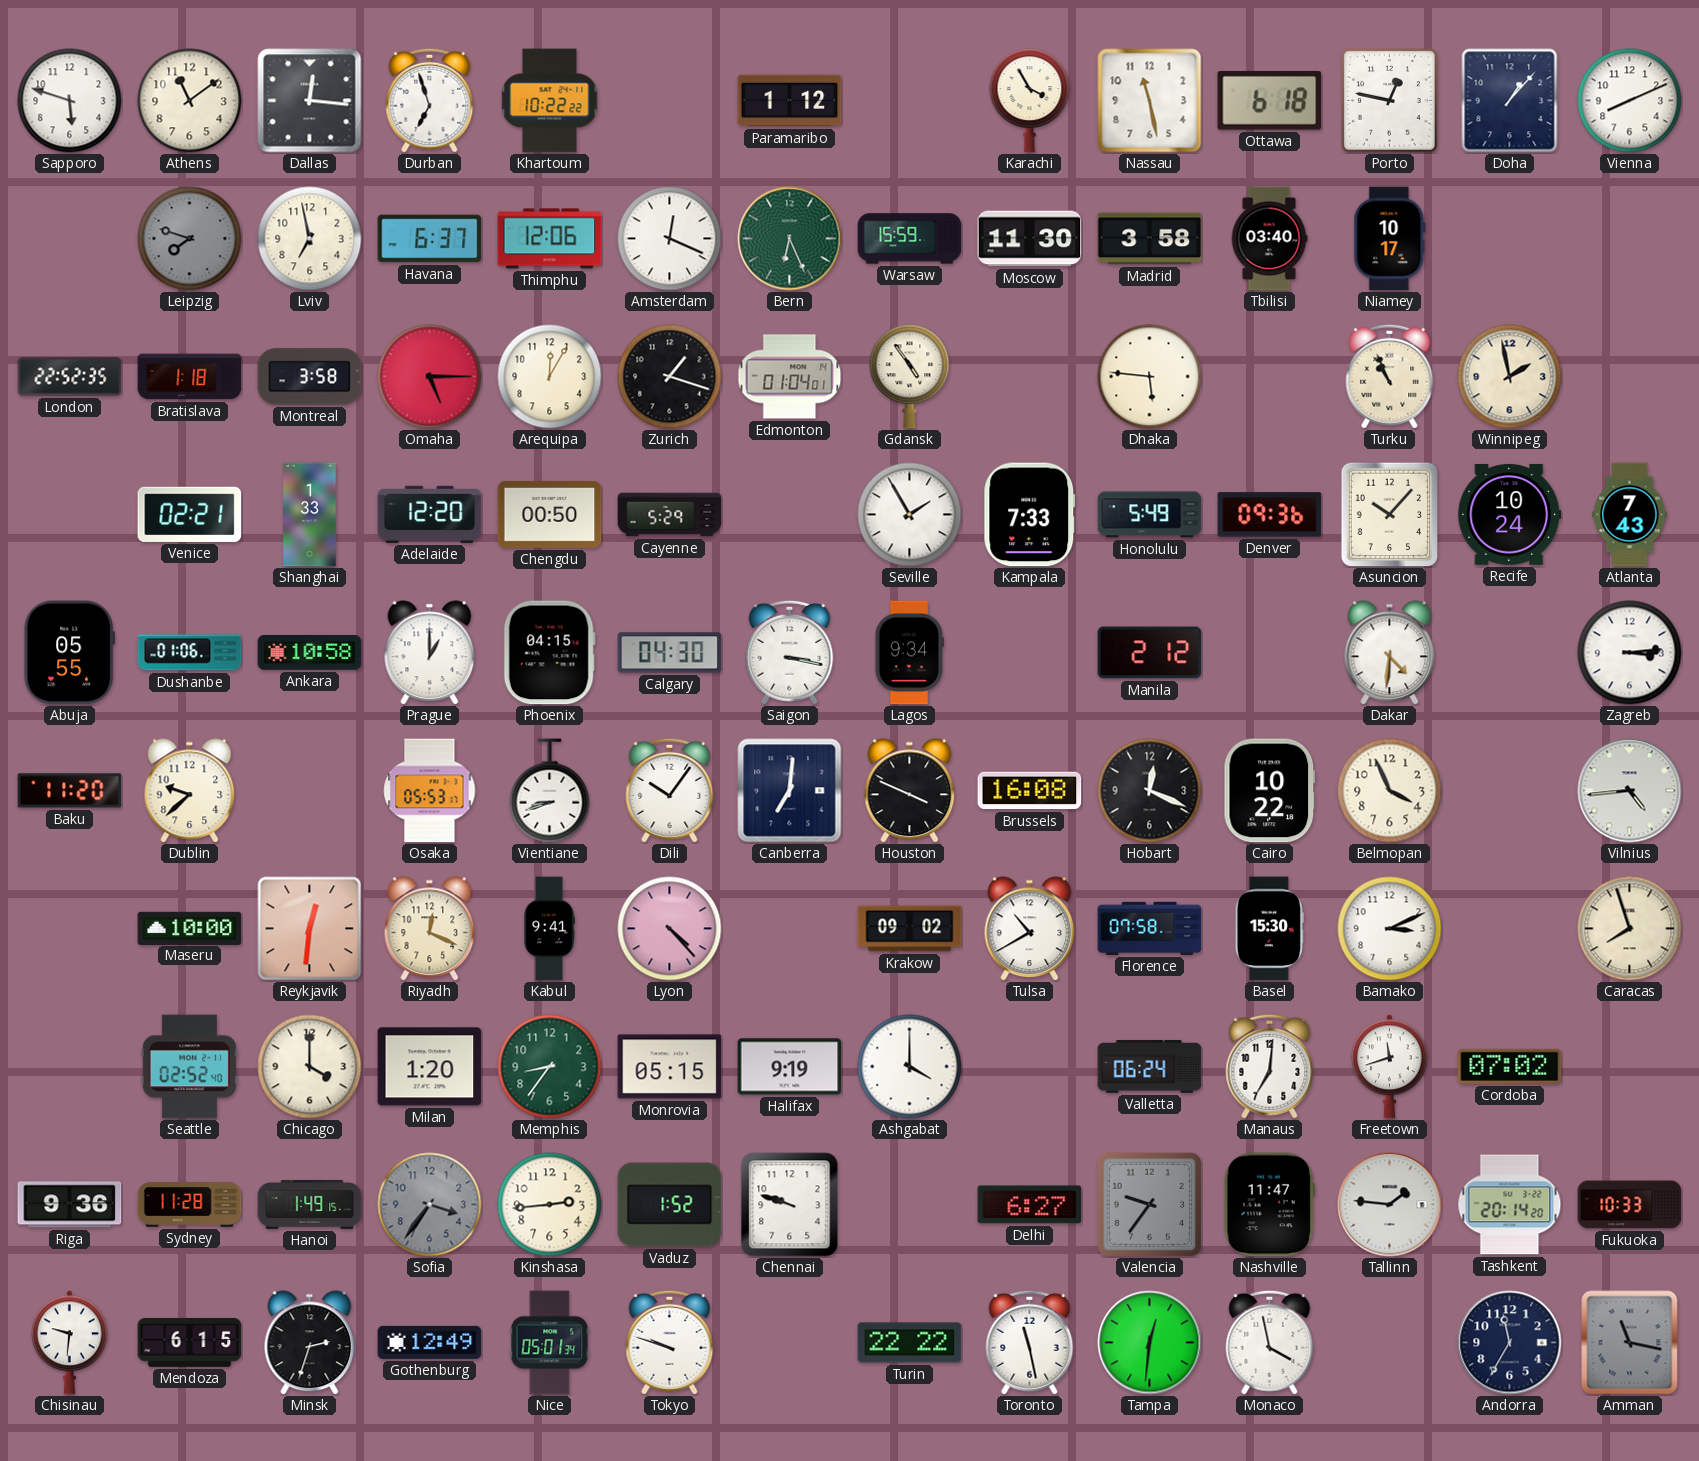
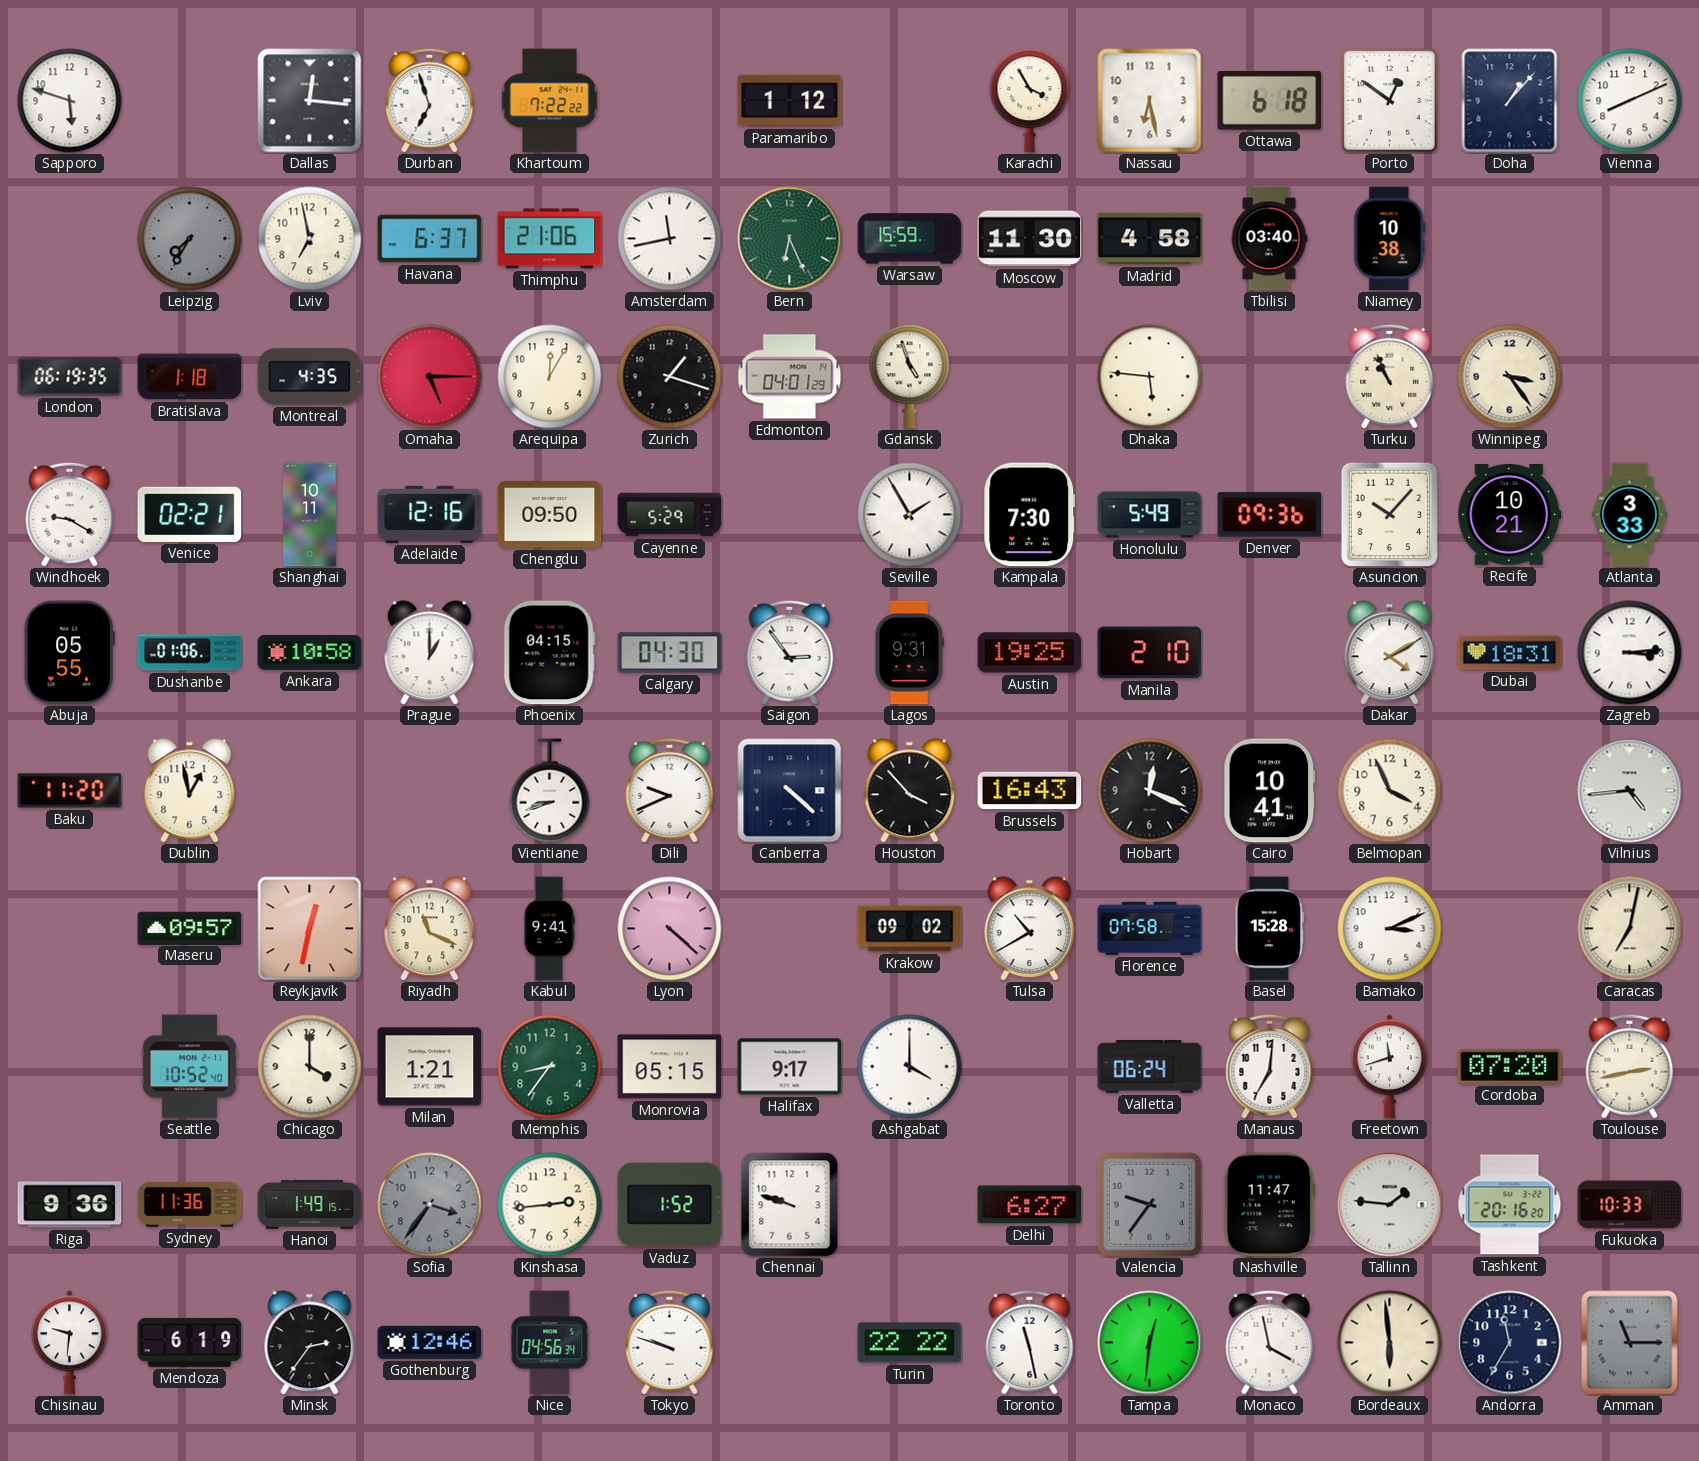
Athens: 11:09 -> none (190, 101)
Khartoum: 10:22 -> 7:22 (550, 101)
Nassau: 11:28 -> 6:28 (1150, 101)
Porto: 12:47 -> 12:51 (1390, 101)
Leipzig: 7:48 -> 7:35 (190, 239)
Thimphu: 12:06 -> 21:06 (550, 239)
Amsterdam: 12:19 -> 11:43 (670, 239)
Madrid: 3:58 -> 4:58 (1150, 239)
Niamey: 10:17 -> 10:38 (1390, 239)
London: 22:52 -> 06:19 (70, 377)
Montreal: 3:58 -> 4:35 (310, 377)
Edmonton: 01:04 -> 04:01 (790, 377)
Gdansk: 4:54 -> 4:57 (910, 377)
Winnipeg: 1:58 -> 3:24 (1510, 377)
Windhoek: none -> 9:20 (70, 514)
Shanghai: 1:33 -> 10:11 (310, 515)
Adelaide: 12:20 -> 12:16 (430, 514)
Chengdu: 00:50 -> 09:50 (550, 514)
Kampala: 7:33 -> 7:30 (1030, 515)
Recife: 10:24 -> 10:21 (1510, 514)
Atlanta: 7:43 -> 3:33 (1630, 515)
Saigon: 3:17 -> 2:54 (790, 652)
Lagos: 9:34 -> 9:31 (909, 653)
Austin: none -> 19:25 (1030, 653)
Manila: 2:12 -> 2:10 (1150, 653)
Dakar: 4:31 -> 4:10 (1390, 653)
Dubai: none -> 18:31 (1510, 653)
Dublin: 9:38 -> 12:58 (190, 791)
Osaka: 05:53 -> none (430, 791)
Dili: 10:06 -> 9:41 (670, 790)
Canberra: 7:01 -> 4:22 (790, 791)
Houston: 3:49 -> 3:53 (910, 791)
Brussels: 16:08 -> 16:43 (1030, 791)
Cairo: 10:22 -> 10:41 (1270, 791)
Maseru: 10:00 -> 09:57 (190, 928)
Reykjavik: 12:31 -> 12:32 (310, 929)
Riyadh: 12:19 -> 11:19 (430, 929)
Lyon: 4:23 -> 4:22 (670, 929)
Basel: 15:30 -> 15:28 (1269, 929)
Caracas: 7:57 -> 7:02 (1630, 929)
Seattle: 02:52 -> 10:52 (189, 1067)
Milan: 1:20 -> 1:21 (430, 1067)
Halifax: 9:19 -> 9:17 (790, 1067)
Cordoba: 07:02 -> 07:20 (1510, 1066)
Toulouse: none -> 2:43 (1630, 1066)
Sydney: 11:28 -> 11:36 (190, 1205)
Tashkent: 20:14 -> 20:16 (1510, 1205)
Mendoza: 6:15 -> 6:19 (190, 1342)
Minsk: 2:33 -> 2:36 (310, 1343)
Gothenburg: 12:49 -> 12:46 (430, 1342)
Nice: 05:01 -> 04:56 (550, 1343)
Bordeaux: none -> 5:59 (1390, 1343)
Amman: 11:17 -> 11:15 (1630, 1343)
